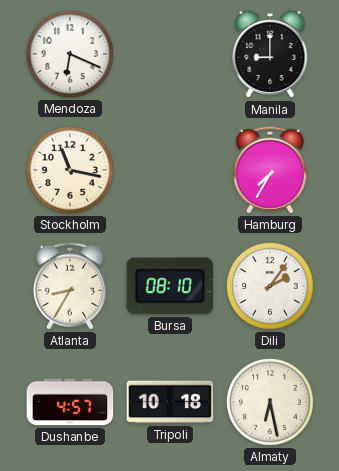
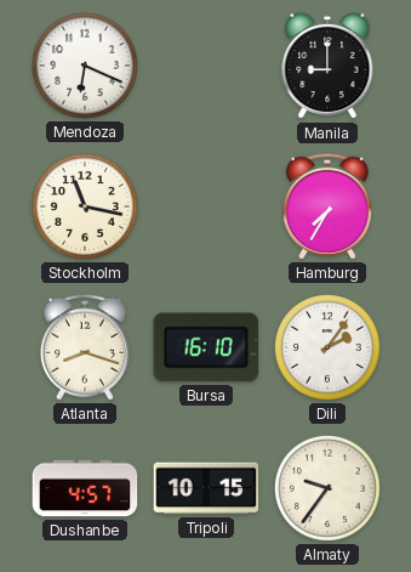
Atlanta: 8:35 -> 8:18 (85, 347)
Bursa: 08:10 -> 16:10 (206, 347)
Tripoli: 10:18 -> 10:15 (206, 488)
Almaty: 6:28 -> 9:36 (329, 489)
